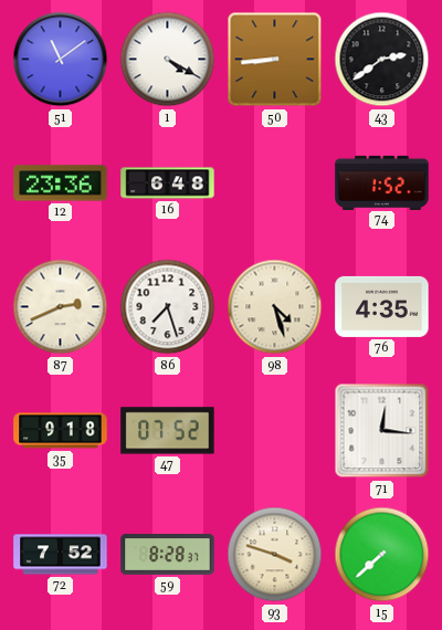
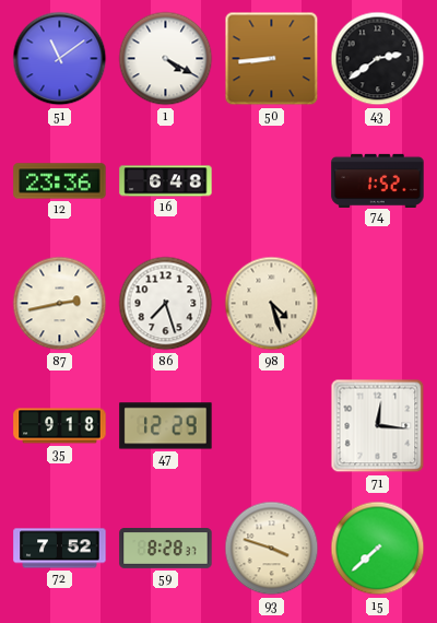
87: 2:41 -> 2:43 (60, 304)
76: 4:35 -> none (382, 306)
47: 07:52 -> 12:29 (166, 426)
